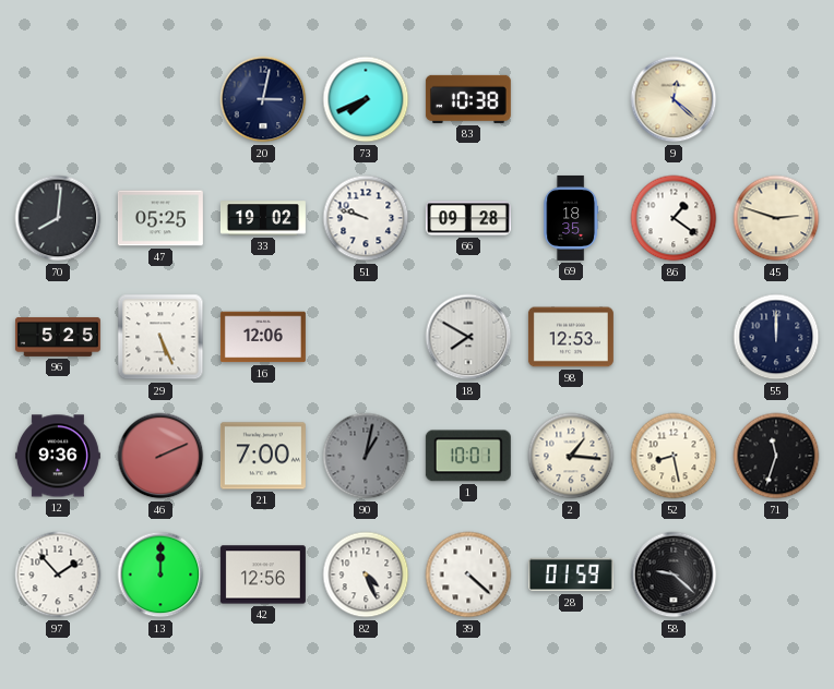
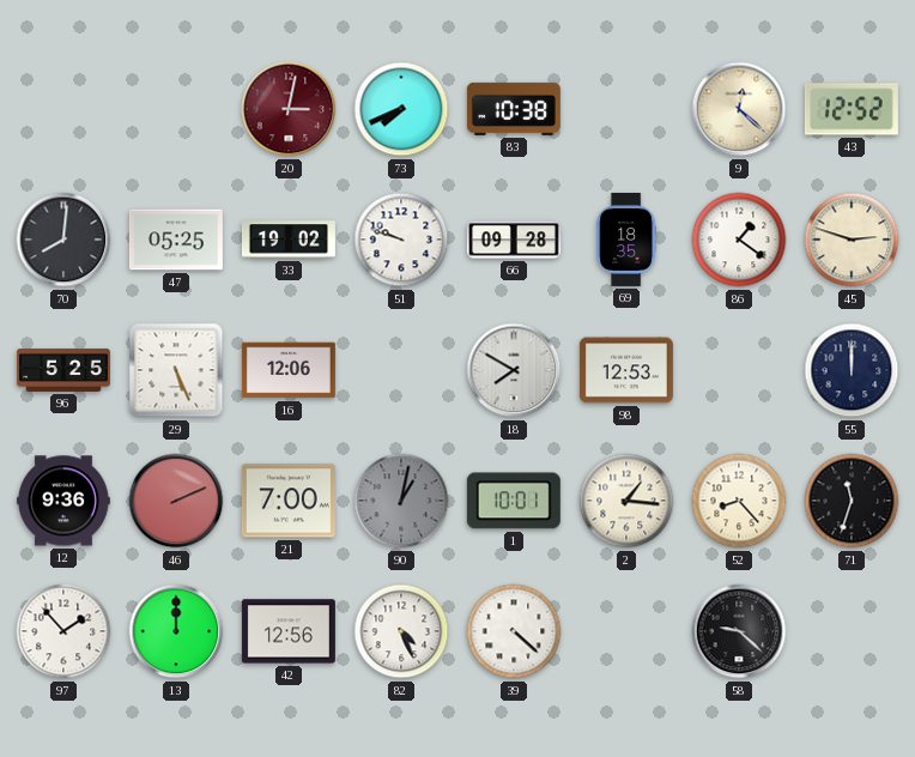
20 dial: navy -> burgundy (289, 109)
43: none -> 12:52 (852, 109)
52: 8:28 -> 8:23 (739, 501)
28: 01:59 -> none (571, 575)
